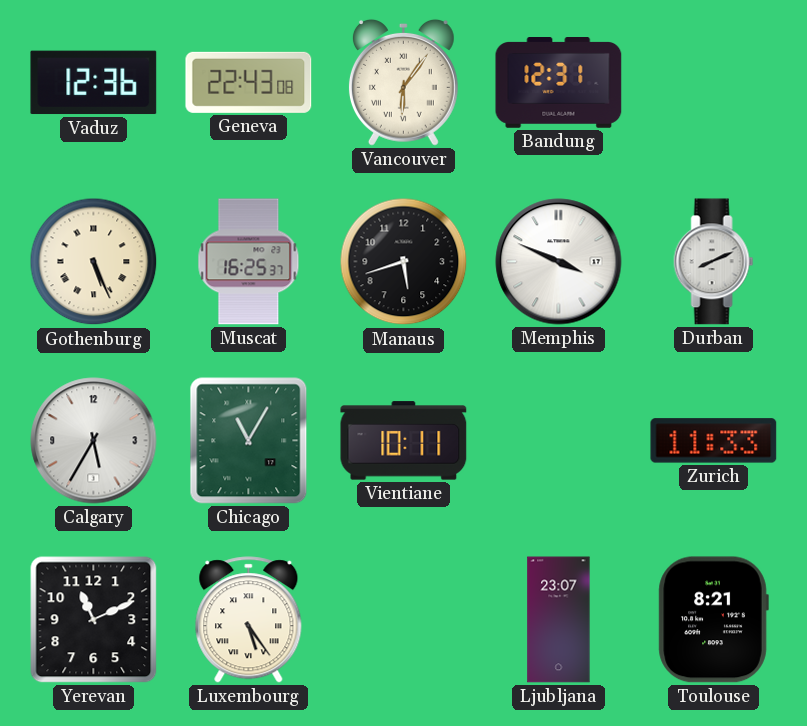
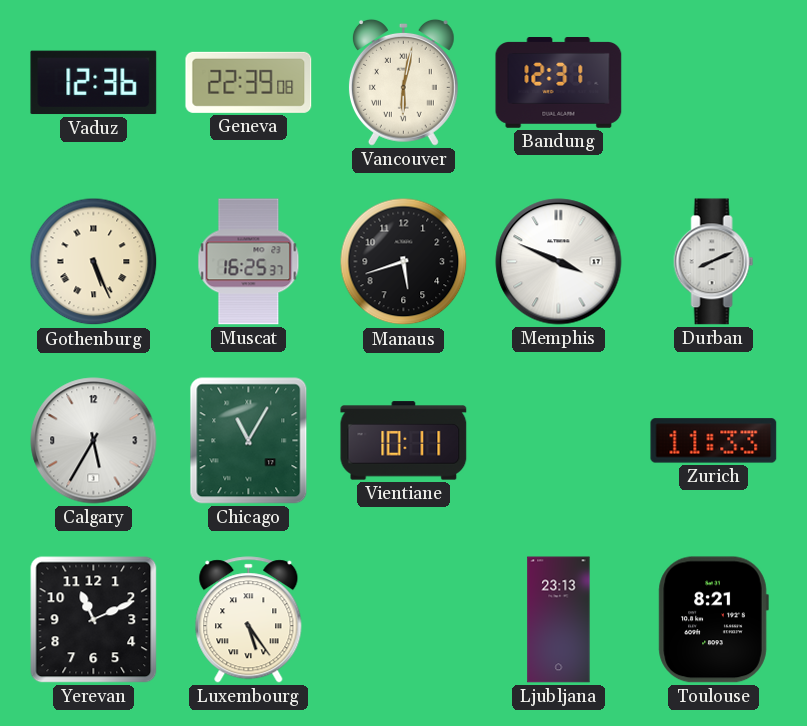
Geneva: 22:43 -> 22:39 (249, 82)
Vancouver: 6:06 -> 6:02 (403, 82)
Ljubljana: 23:07 -> 23:13 (559, 620)
